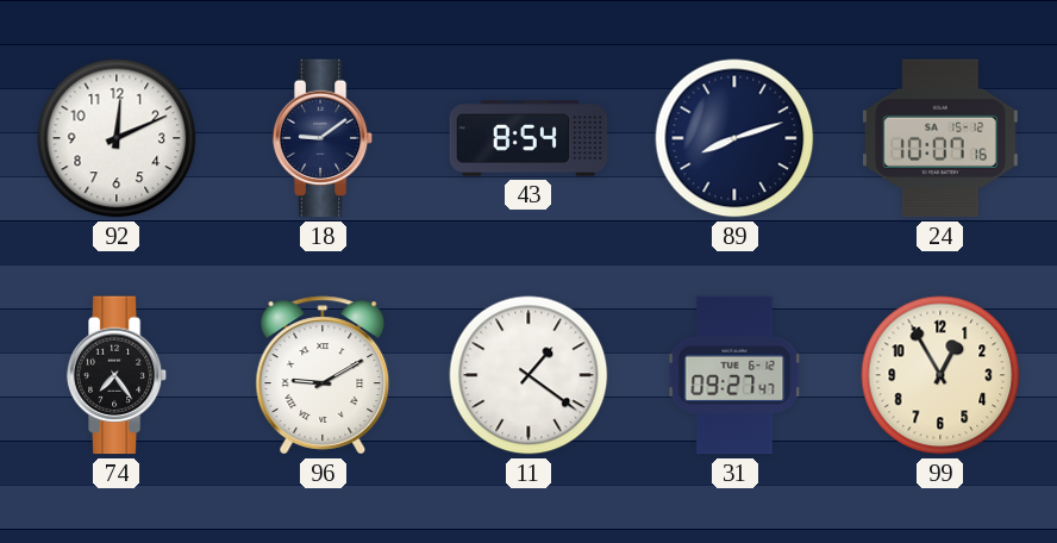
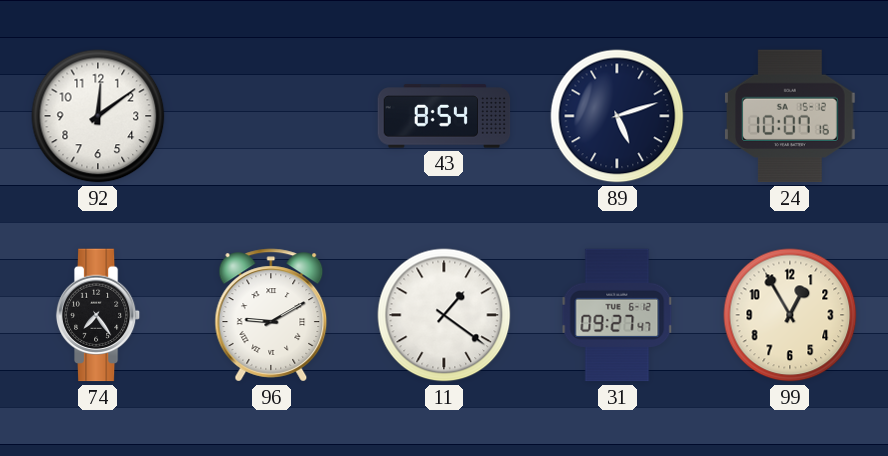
92: 12:11 -> 12:09 (98, 116)
18: 9:09 -> none (323, 138)
89: 8:12 -> 5:12 (617, 116)
